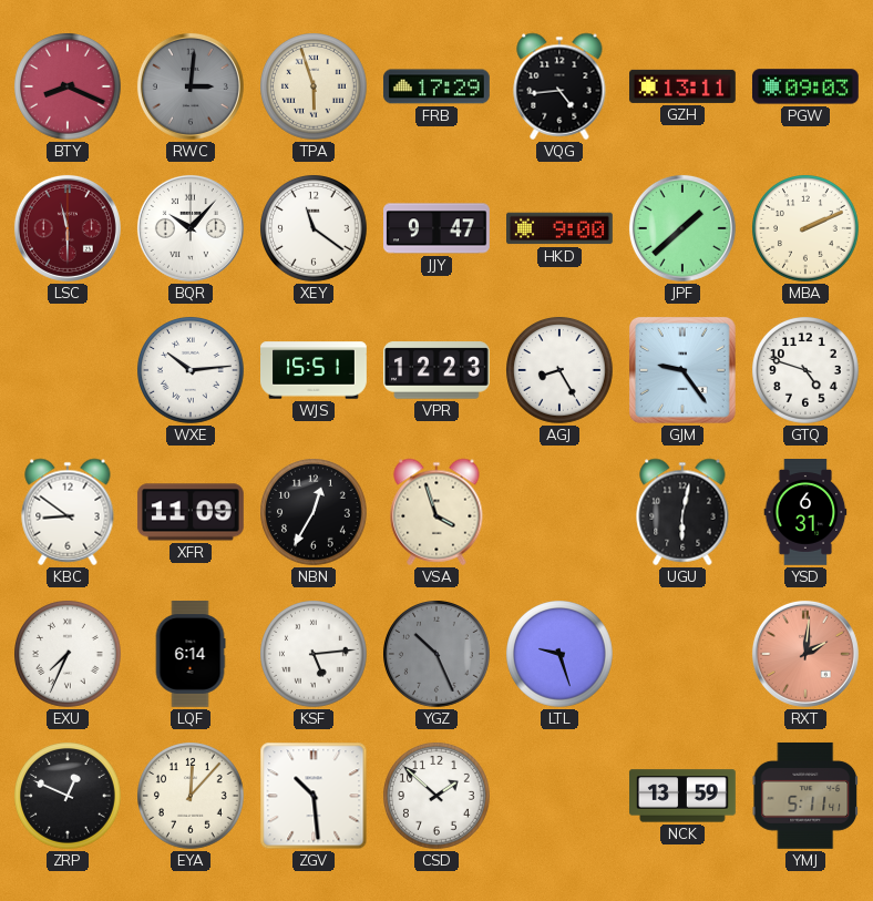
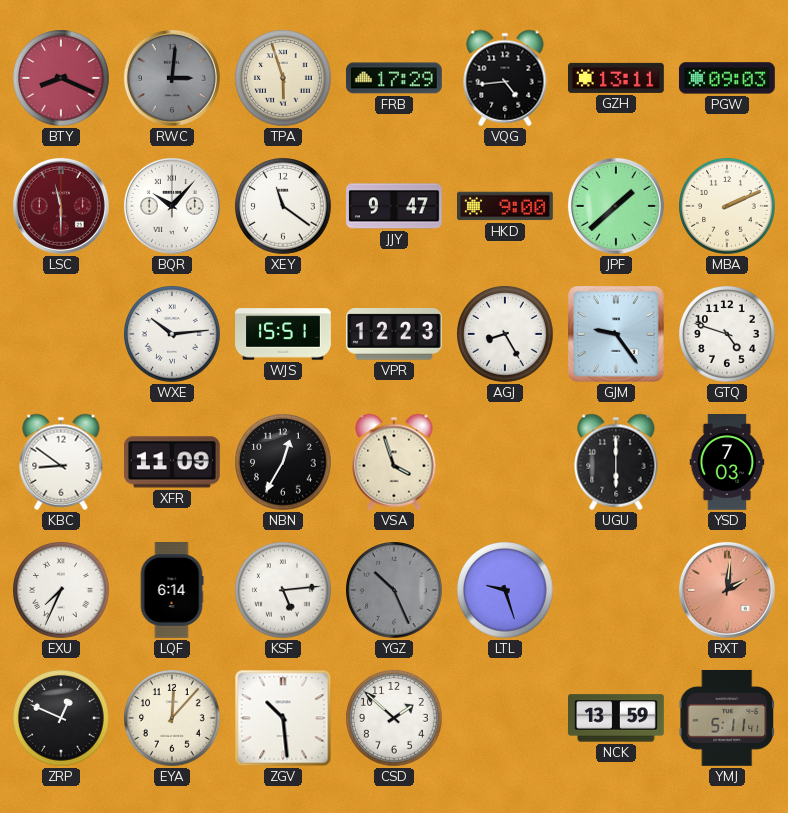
UGU: 6:02 -> 6:00 (616, 462)
YSD: 6:31 -> 7:03 (727, 463)
